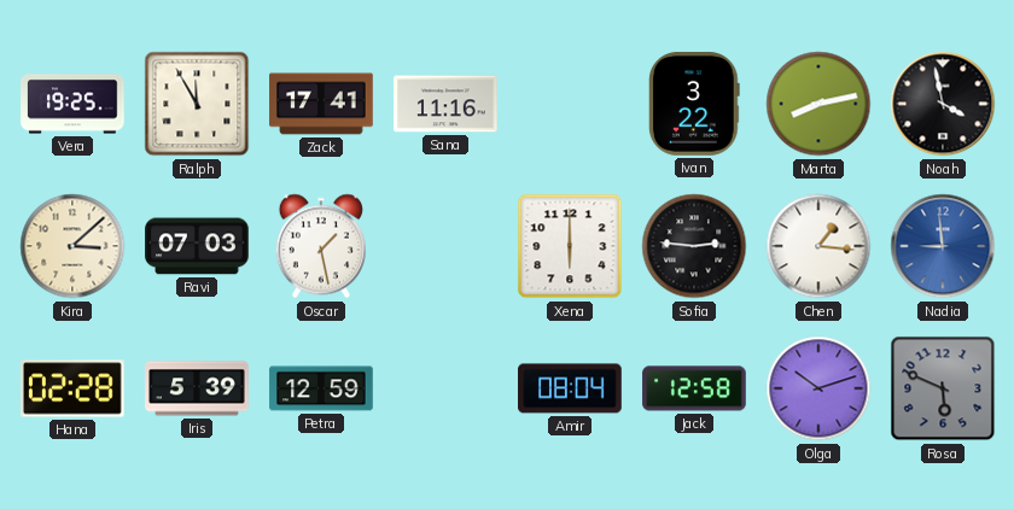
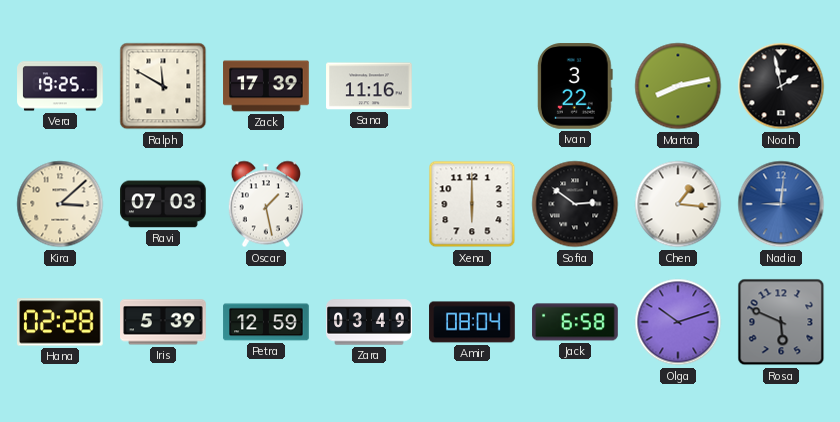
Ralph: 11:55 -> 11:50 (163, 86)
Zack: 17:41 -> 17:39 (266, 86)
Noah: 3:58 -> 1:58 (781, 86)
Sofia: 2:46 -> 2:51 (575, 204)
Nadia: 8:59 -> 9:01 (781, 204)
Zara: none -> 03:49 (369, 322)
Jack: 12:58 -> 6:58 (575, 322)
